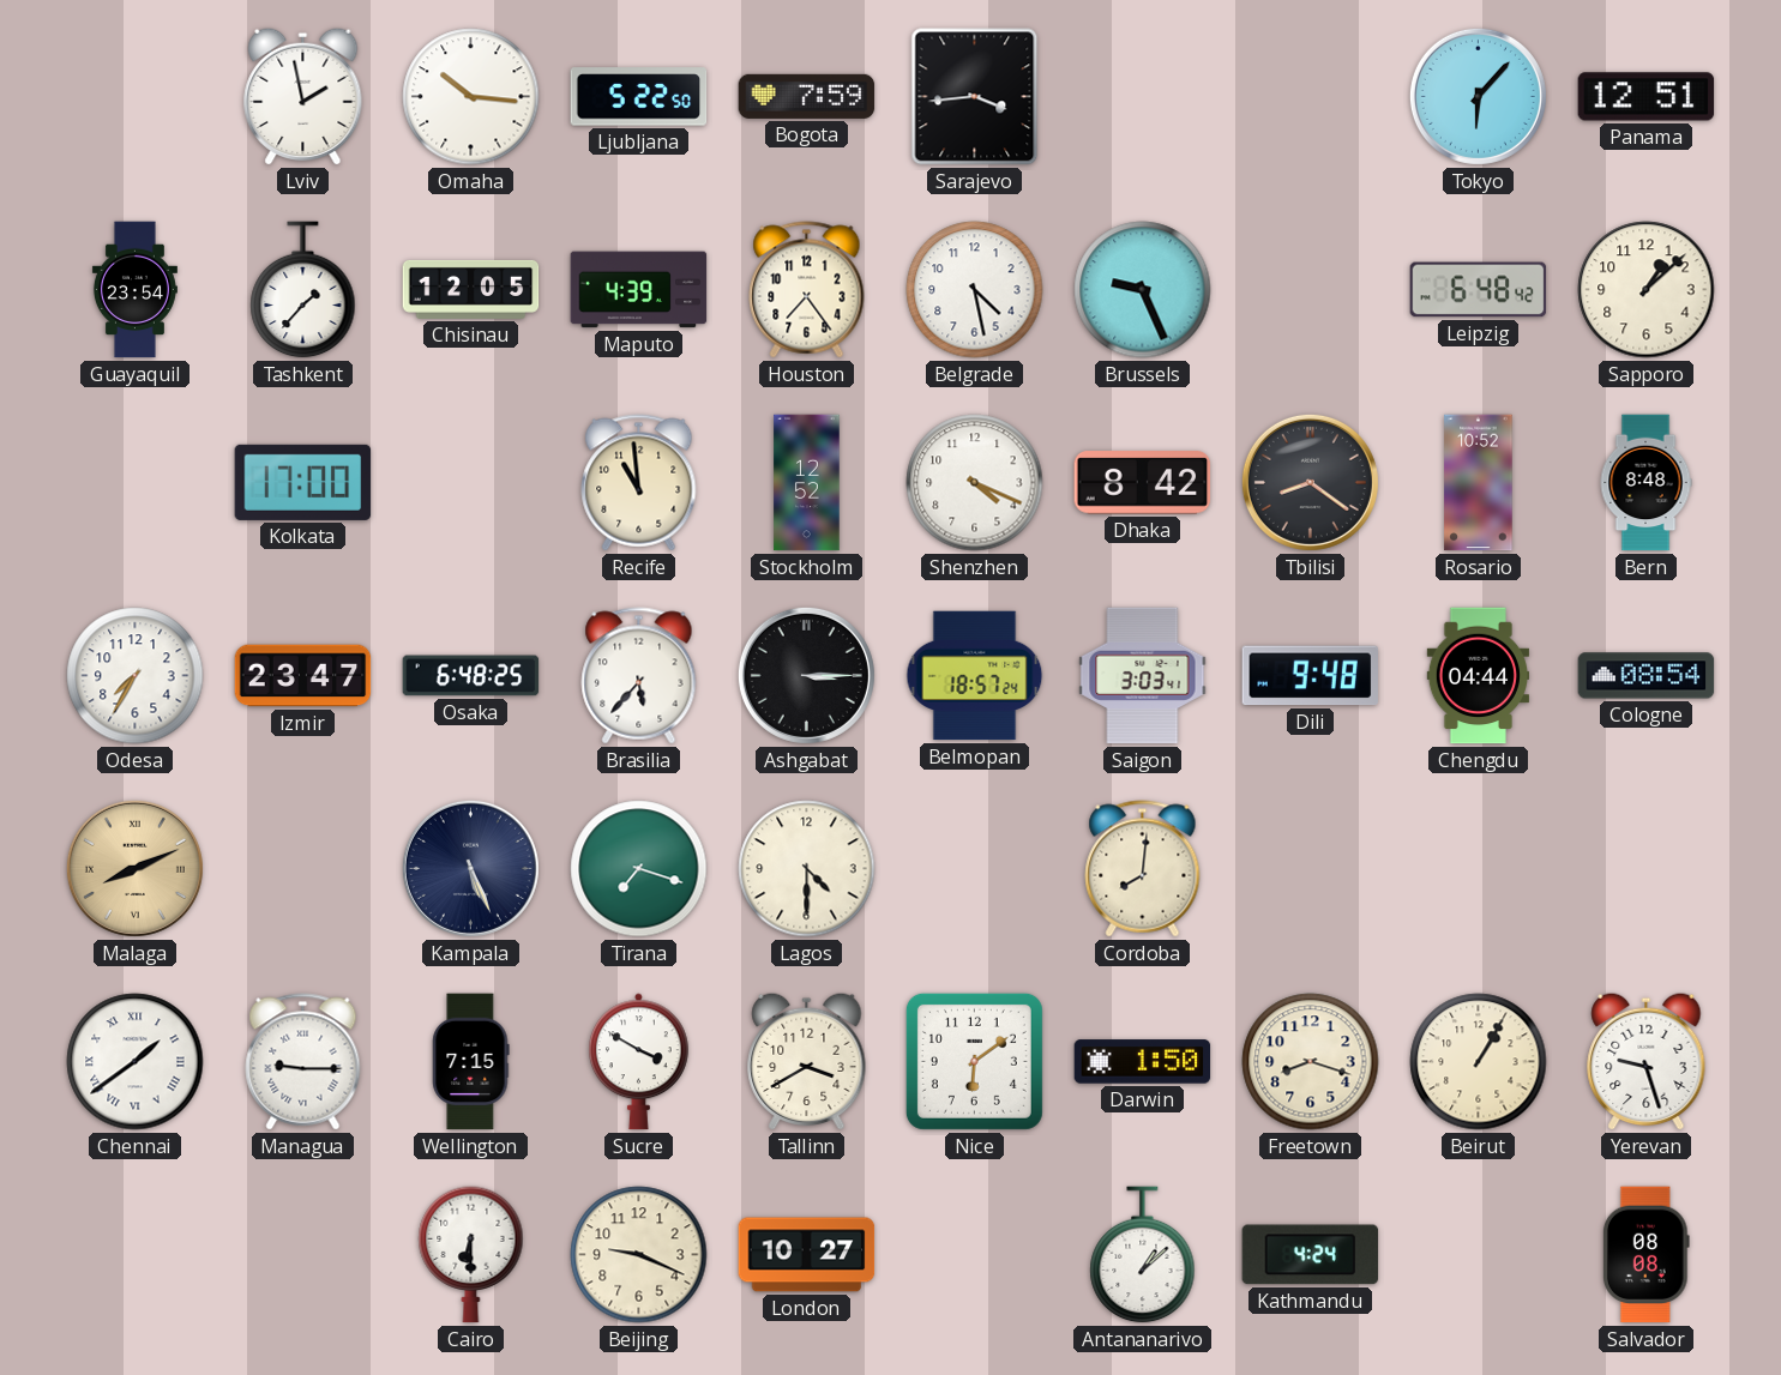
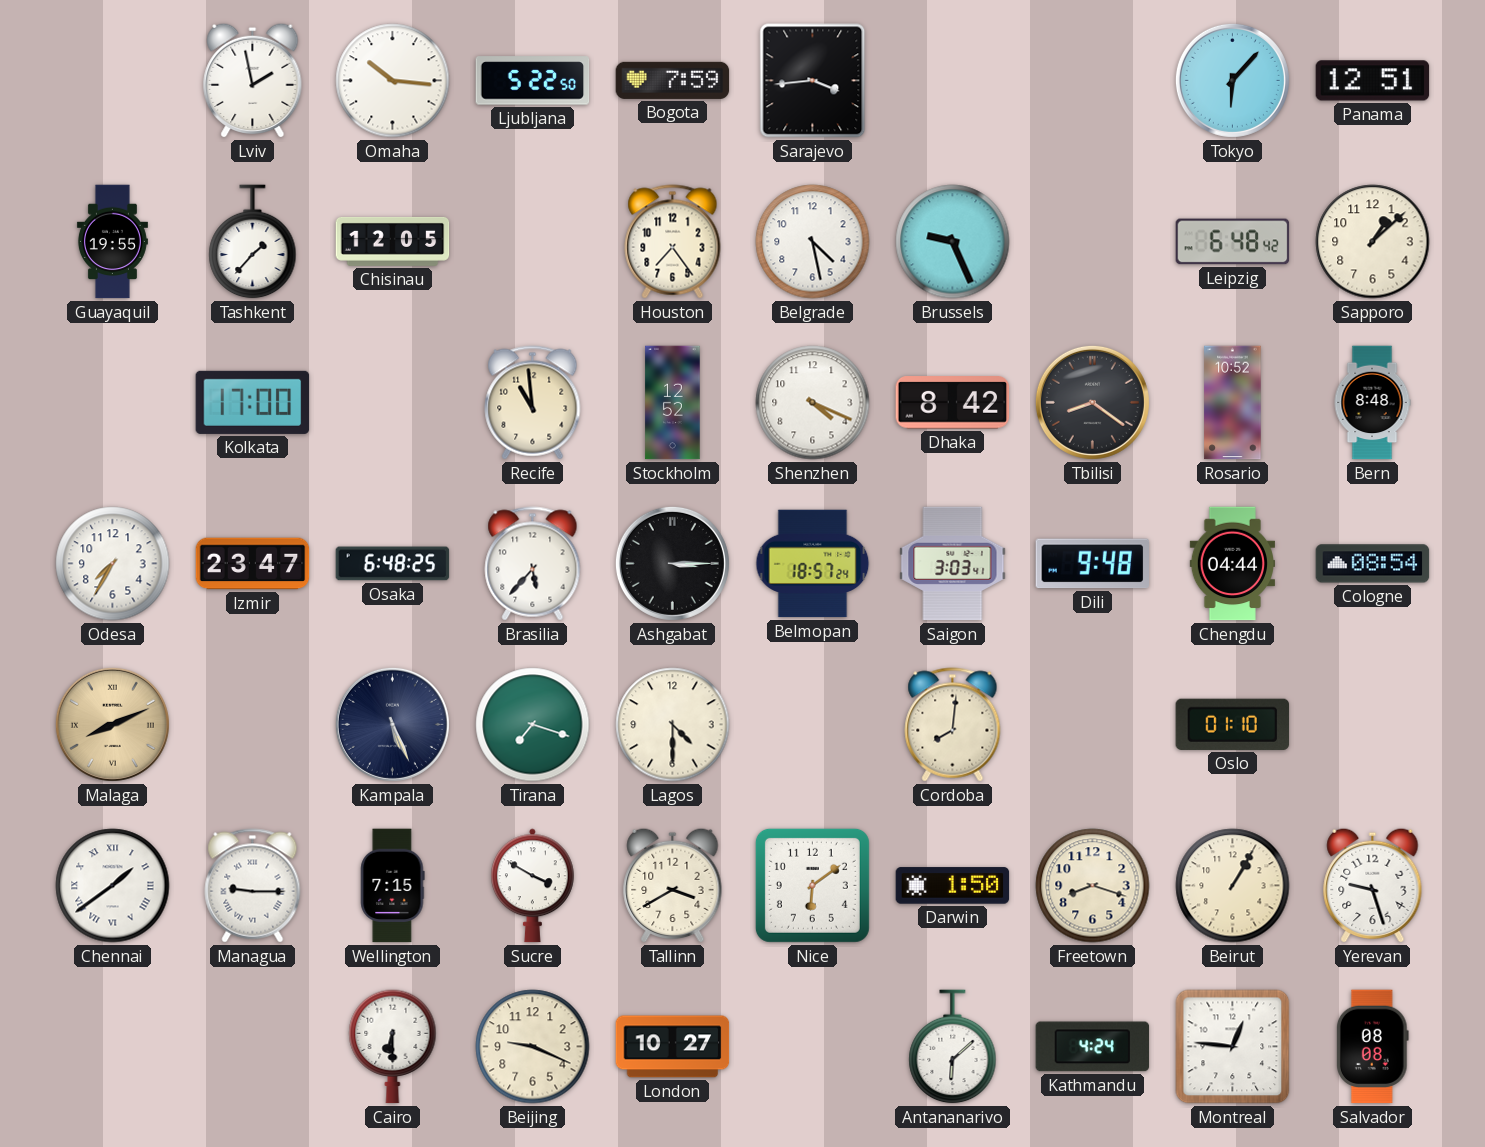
Guayaquil: 23:54 -> 19:55 (112, 242)
Maputo: 4:39 -> none (639, 290)
Oslo: none -> 01:10 (1233, 724)
Antananarivo: 1:08 -> 6:08 (953, 1047)
Montreal: none -> 12:46 (1233, 1047)
